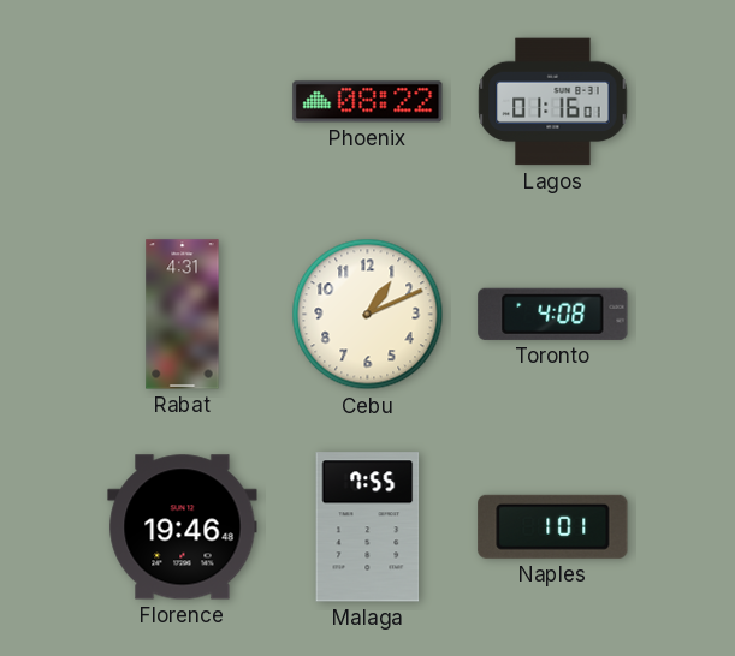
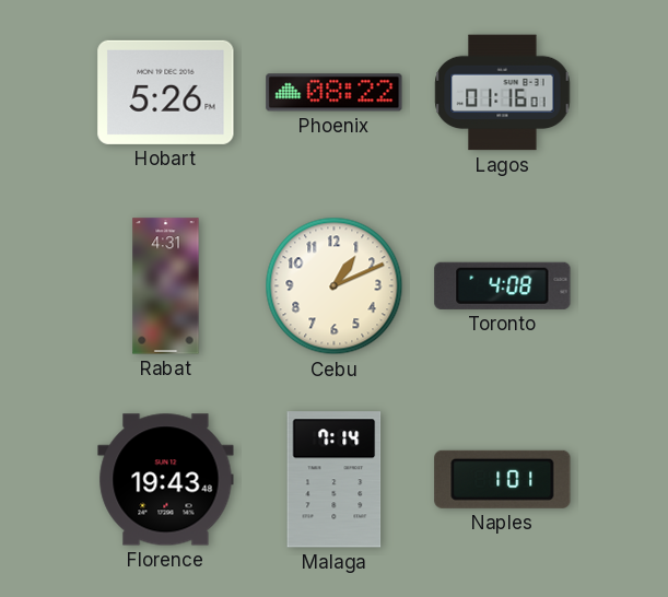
Hobart: none -> 5:26 (166, 92)
Florence: 19:46 -> 19:43 (166, 480)
Malaga: 7:55 -> 7:14 (335, 480)
